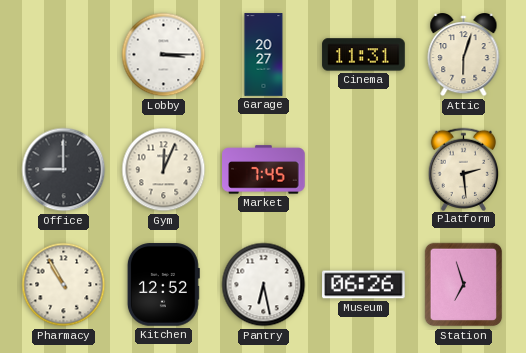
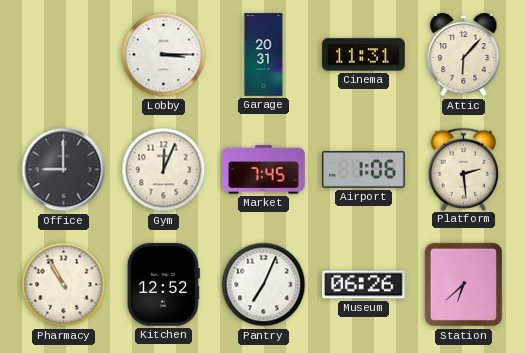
Garage: 20:27 -> 20:31 (264, 55)
Attic: 6:03 -> 6:07 (464, 56)
Airport: none -> 1:06 (364, 170)
Pantry: 6:28 -> 7:04 (264, 285)
Station: 6:57 -> 6:38 (464, 285)
